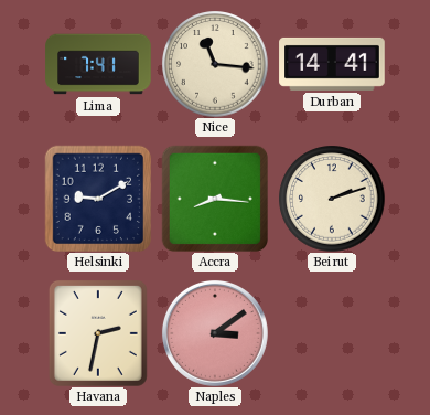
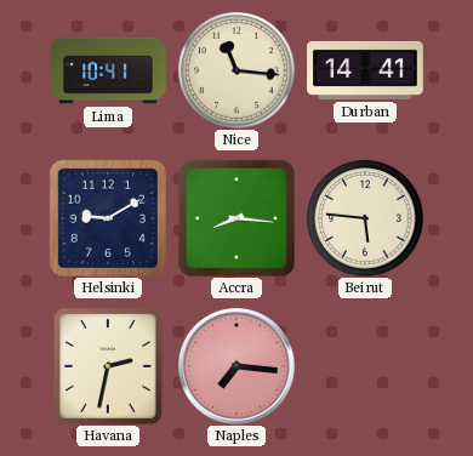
Lima: 7:41 -> 10:41 (108, 70)
Beirut: 2:12 -> 5:46 (365, 218)
Naples: 3:09 -> 7:16 (236, 366)
